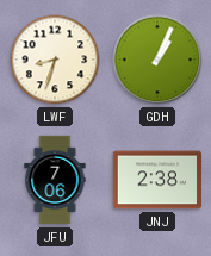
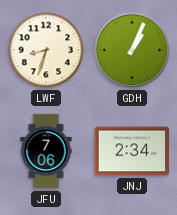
JNJ: 2:38 -> 2:34 (132, 151)
